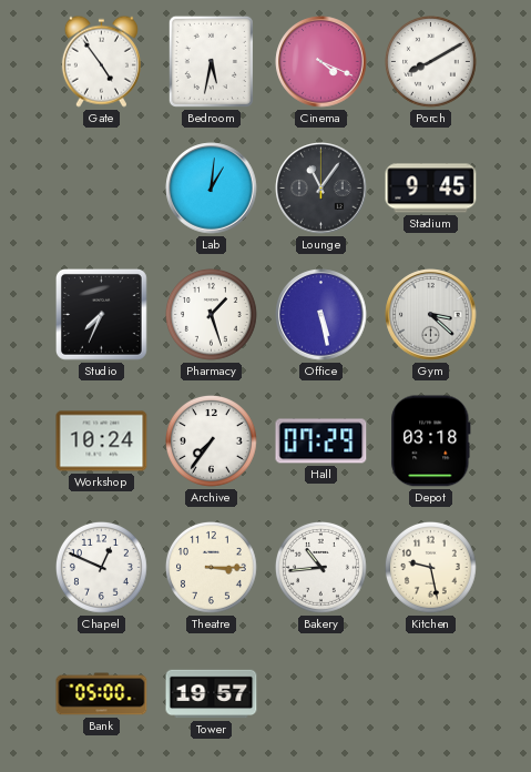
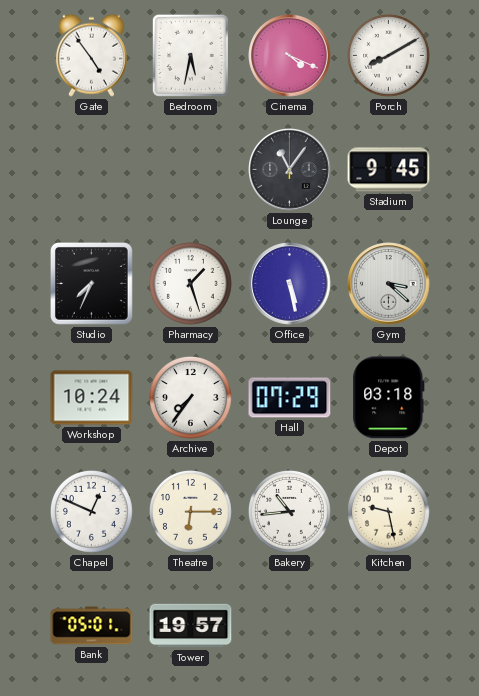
Lab: 1:01 -> none (212, 189)
Theatre: 3:15 -> 6:15 (191, 512)
Bank: 05:00 -> 05:01 (92, 626)
